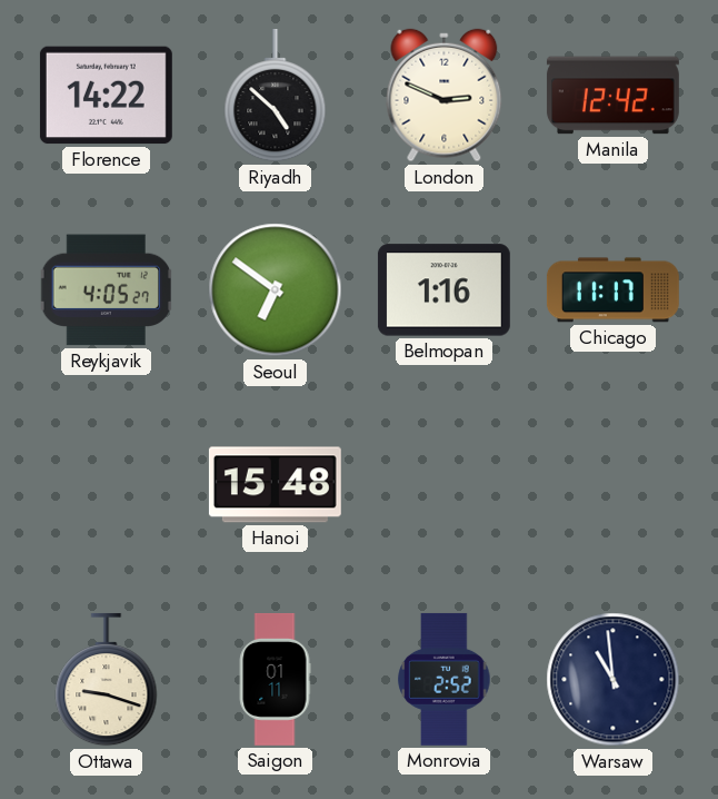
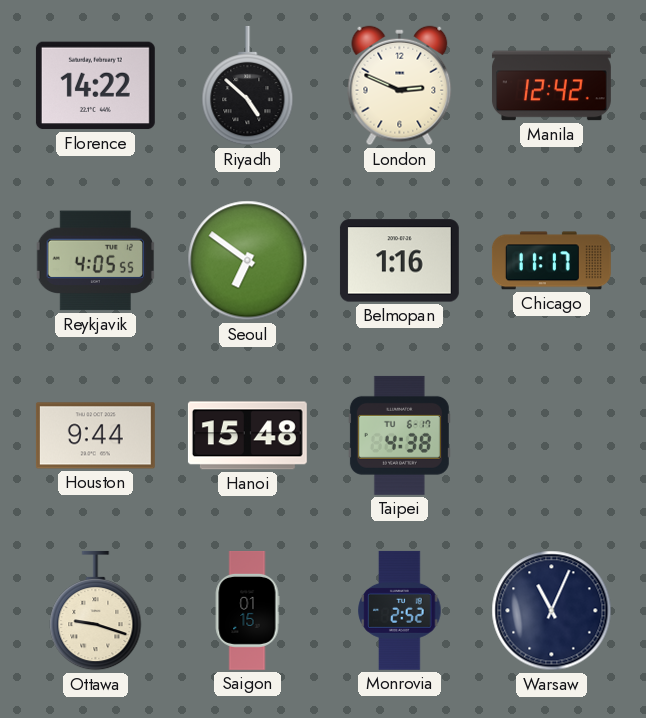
Reykjavik: 4:05:27 -> 4:05:55 (95, 261)
Houston: none -> 9:44 (95, 436)
Taipei: none -> 4:38 (399, 435)
Saigon: 01:11 -> 01:15 (247, 610)
Warsaw: 10:59 -> 11:04 (552, 611)
